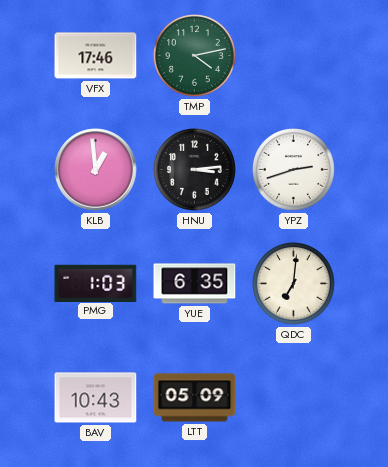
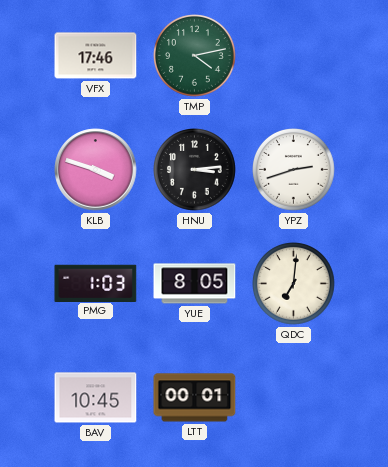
KLB: 12:59 -> 3:48 (96, 170)
YUE: 6:35 -> 8:05 (195, 284)
BAV: 10:43 -> 10:45 (96, 398)
LTT: 05:09 -> 00:01 (195, 398)
